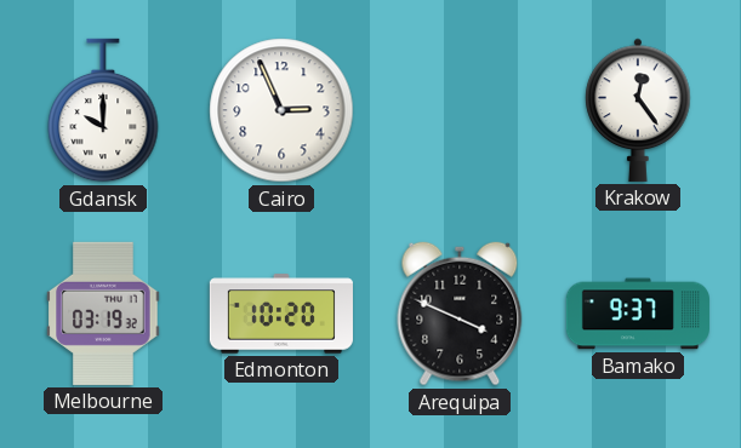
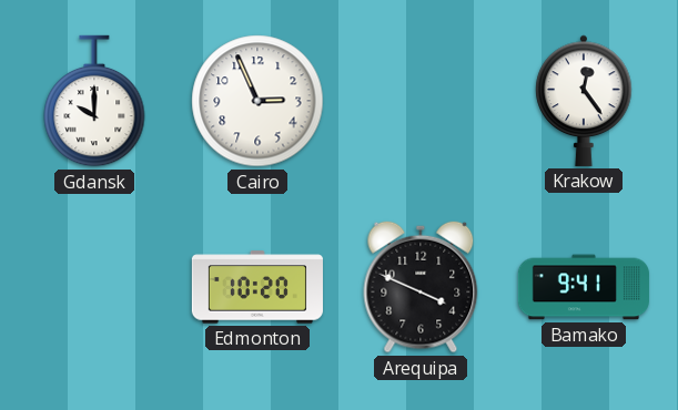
Melbourne: 03:19 -> none (103, 314)
Bamako: 9:37 -> 9:41 (584, 287)
